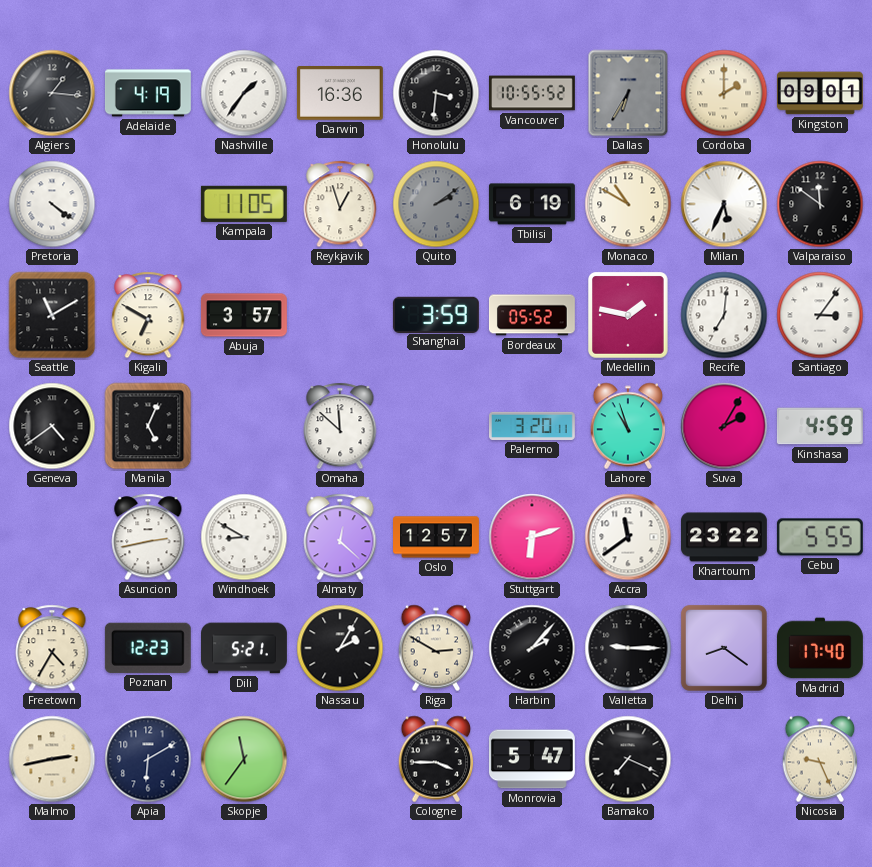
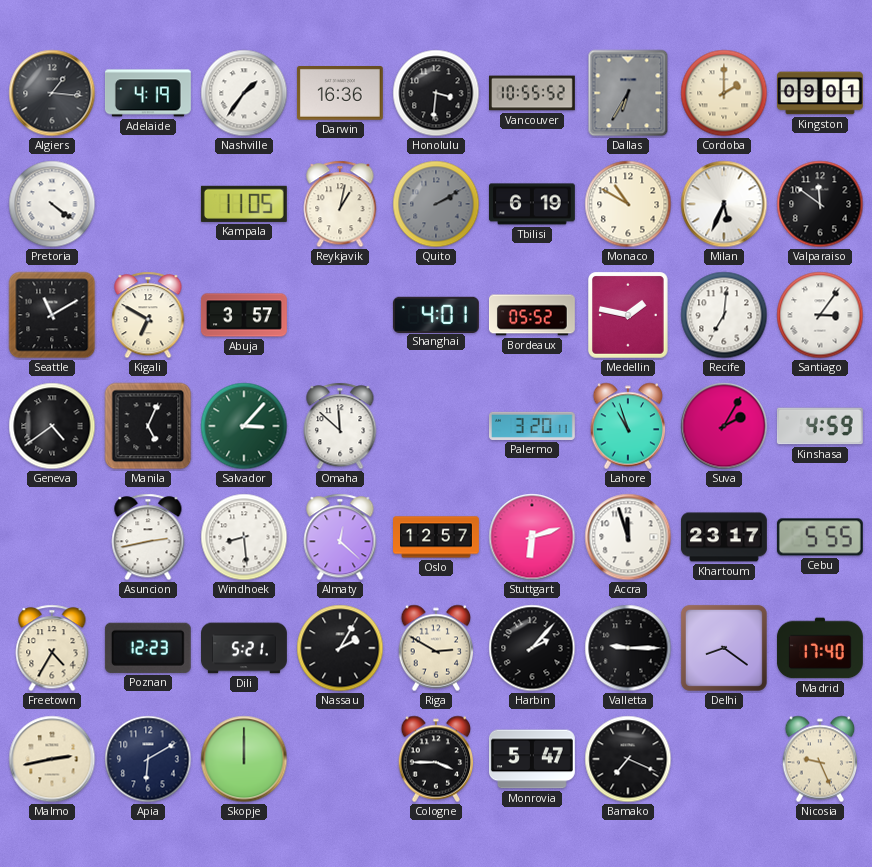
Reykjavik: 12:57 -> 1:02 (340, 204)
Quito: 2:09 -> 2:10 (436, 204)
Shanghai: 3:59 -> 4:01 (436, 314)
Salvador: none -> 3:07 (244, 426)
Windhoek: 8:50 -> 8:29 (244, 537)
Accra: 11:39 -> 11:57 (628, 537)
Khartoum: 23:22 -> 23:17 (725, 537)
Skopje: 11:36 -> 12:00 (244, 759)
